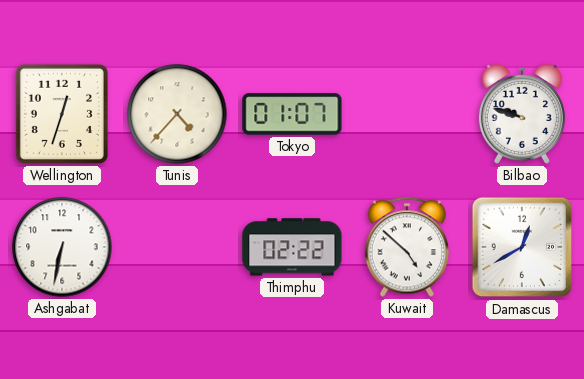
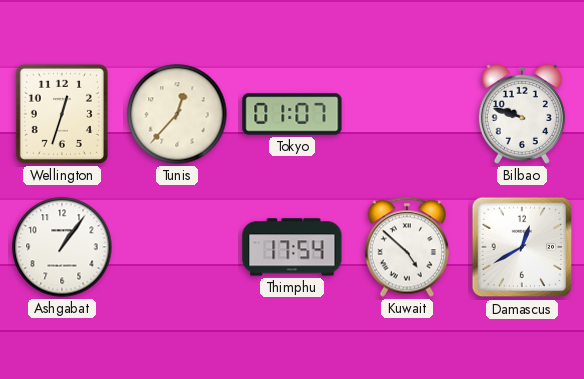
Tunis: 4:37 -> 12:37 (177, 114)
Ashgabat: 6:32 -> 1:06 (62, 247)
Thimphu: 02:22 -> 17:54 (292, 247)
